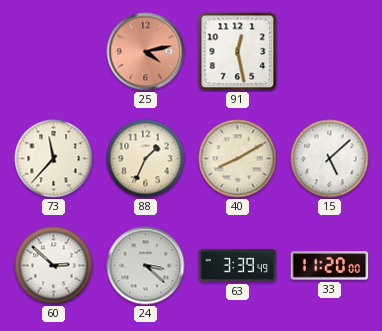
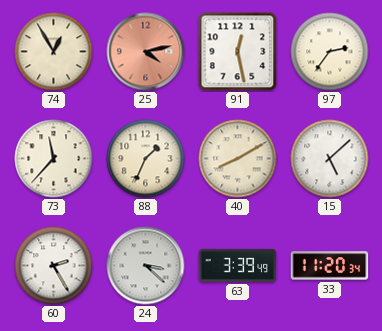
74: none -> 12:55 (54, 52)
97: none -> 2:36 (330, 52)
60: 2:52 -> 2:25 (54, 266)
33: 11:20:00 -> 11:20:34 (330, 266)
